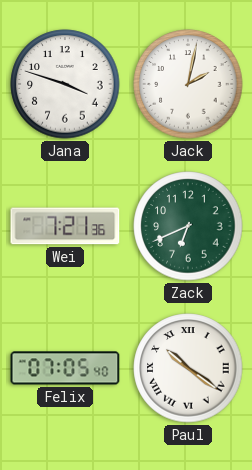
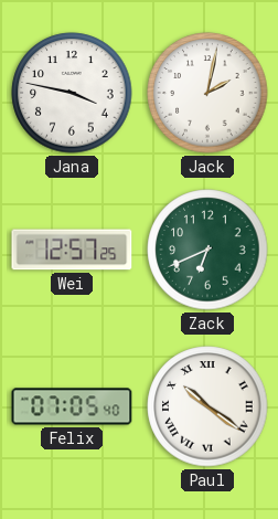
Jana: 3:48 -> 3:47 (72, 93)
Wei: 7:21 -> 12:57 (72, 250)
